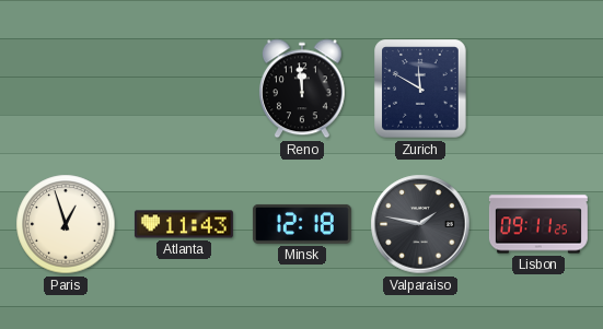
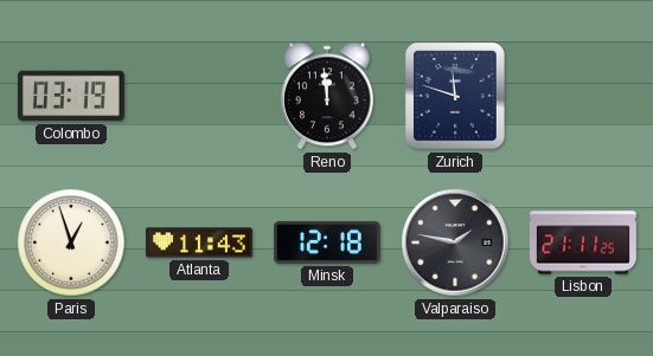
Colombo: none -> 03:19 (71, 96)
Zurich: 11:50 -> 11:48 (455, 96)
Lisbon: 09:11 -> 21:11 (583, 242)
